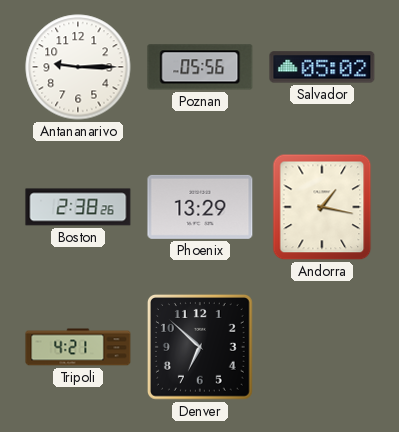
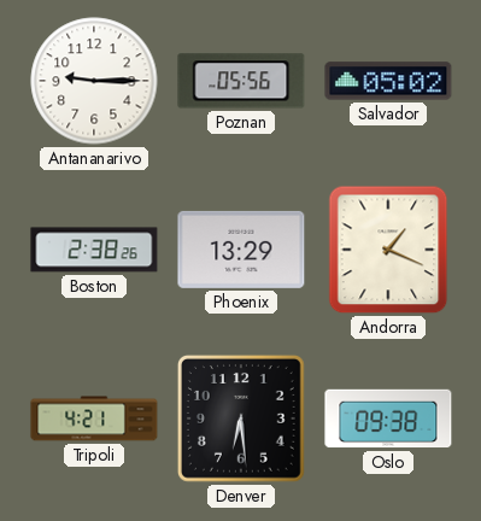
Andorra: 1:17 -> 1:19 (388, 250)
Denver: 6:52 -> 6:29 (241, 418)
Oslo: none -> 09:38 (388, 418)
